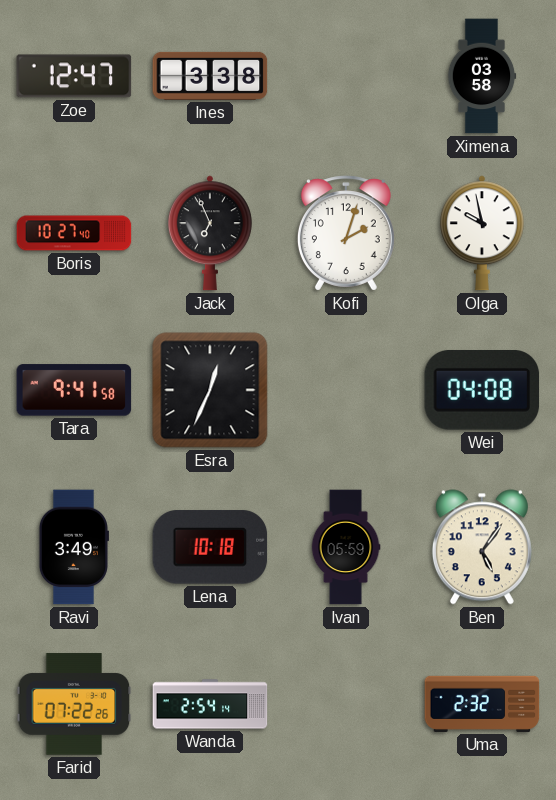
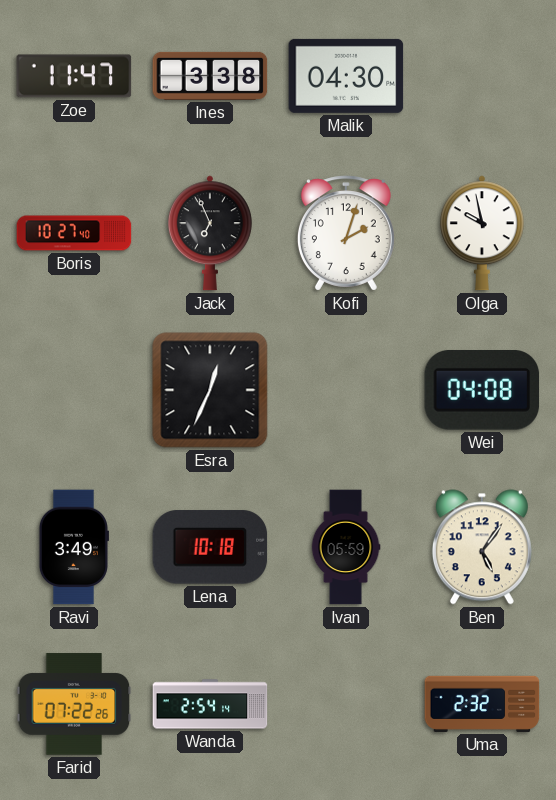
Zoe: 12:47 -> 11:47 (74, 76)
Malik: none -> 04:30 (346, 76)
Ximena: 03:58 -> none (482, 76)
Tara: 9:41 -> none (74, 390)
